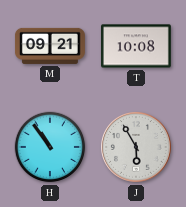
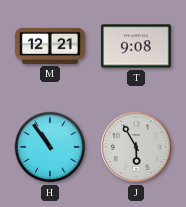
M: 09:21 -> 12:21 (50, 46)
T: 10:08 -> 9:08 (136, 46)
